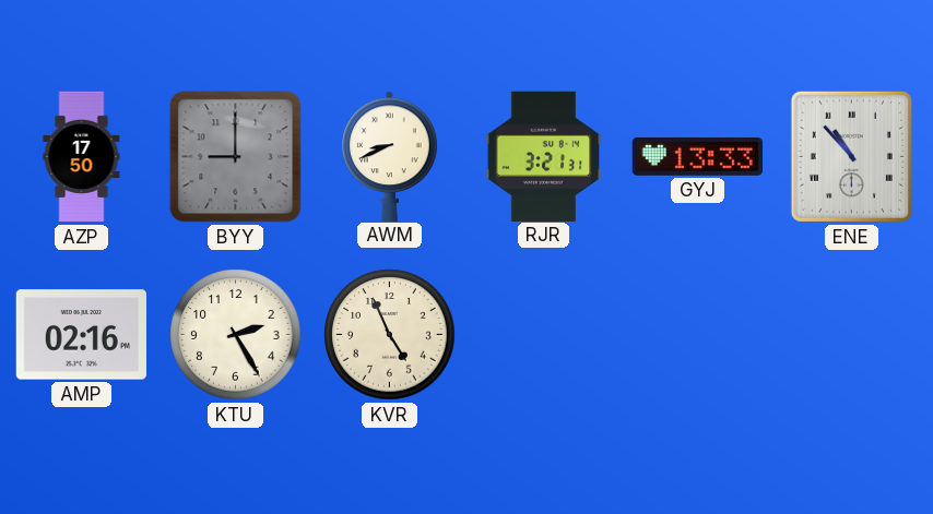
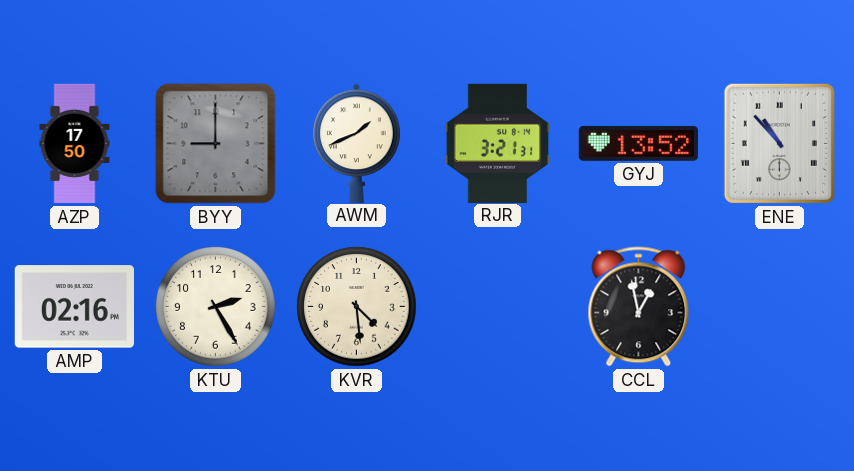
AWM: 8:41 -> 1:41 (357, 143)
GYJ: 13:33 -> 13:52 (638, 143)
KVR: 4:56 -> 4:29 (357, 307)
CCL: none -> 12:58 (639, 307)
